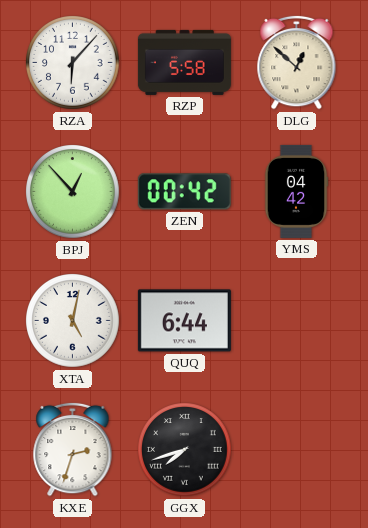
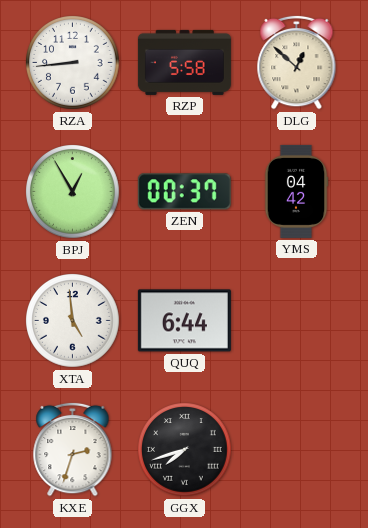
RZA: 6:07 -> 8:44 (73, 63)
BPJ: 12:53 -> 12:55 (73, 192)
ZEN: 00:42 -> 00:37 (184, 192)
XTA: 5:02 -> 4:59 (73, 321)
